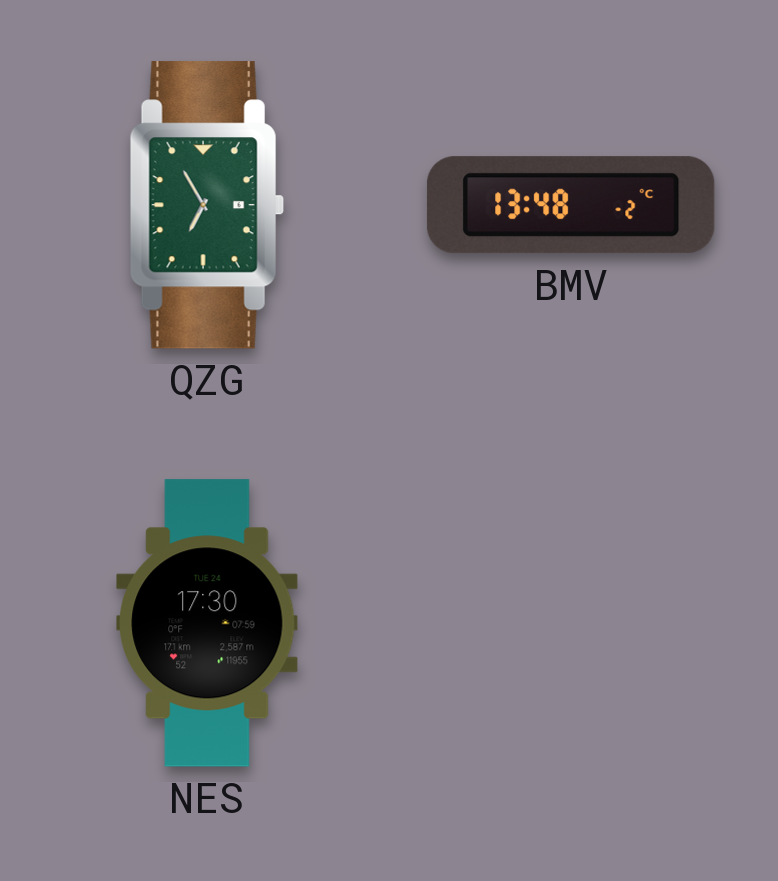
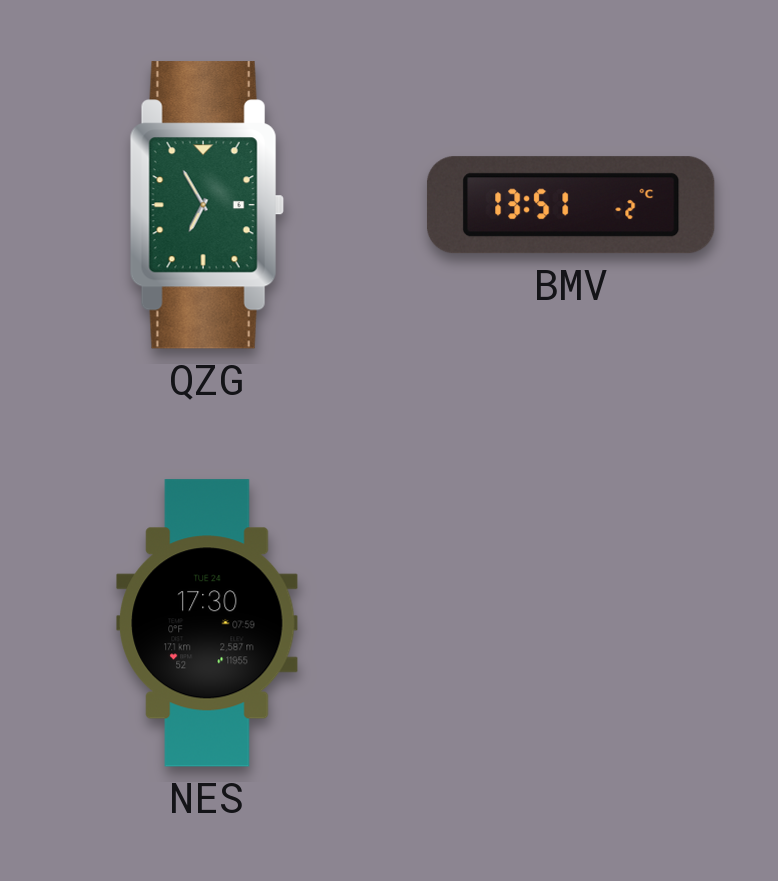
BMV: 13:48 -> 13:51 (571, 205)
